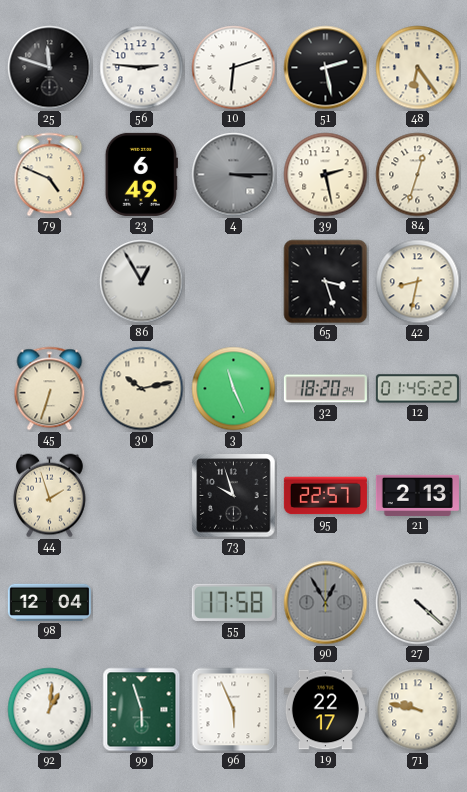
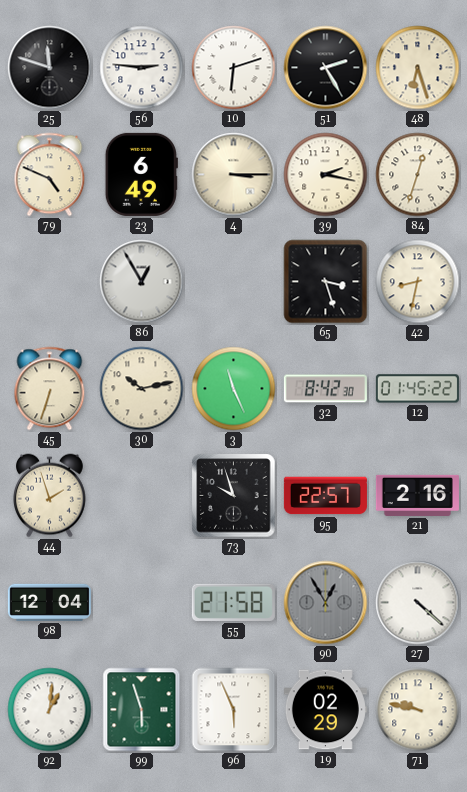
51: 2:28 -> 2:25 (326, 68)
48: 6:24 -> 6:27 (418, 68)
4 dial: grey -> cream (234, 175)
39: 2:28 -> 2:17 (326, 175)
32: 18:20 -> 8:42 (325, 389)
21: 2:13 -> 2:16 (417, 495)
55: 17:58 -> 21:58 (233, 602)
19: 22:17 -> 02:29 (325, 710)
